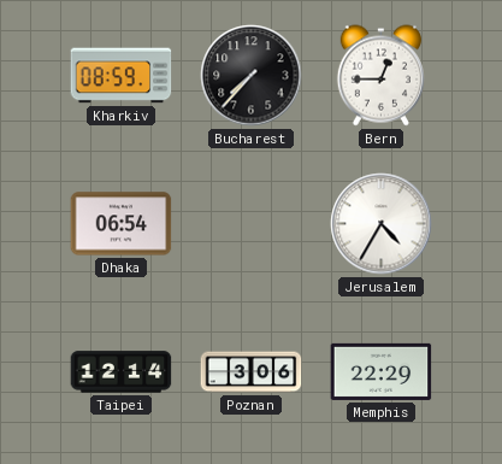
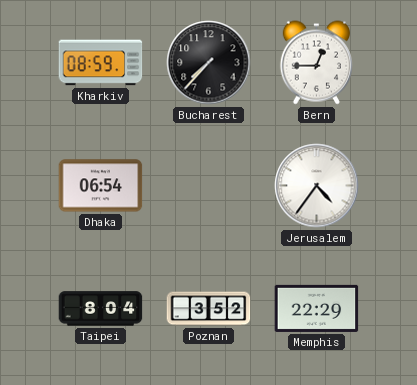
Jerusalem: 4:35 -> 4:36 (317, 186)
Taipei: 12:14 -> 8:04 (101, 309)
Poznan: 3:06 -> 3:52 (209, 309)
